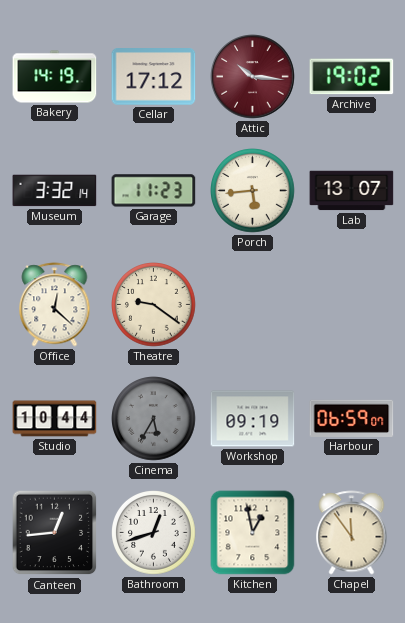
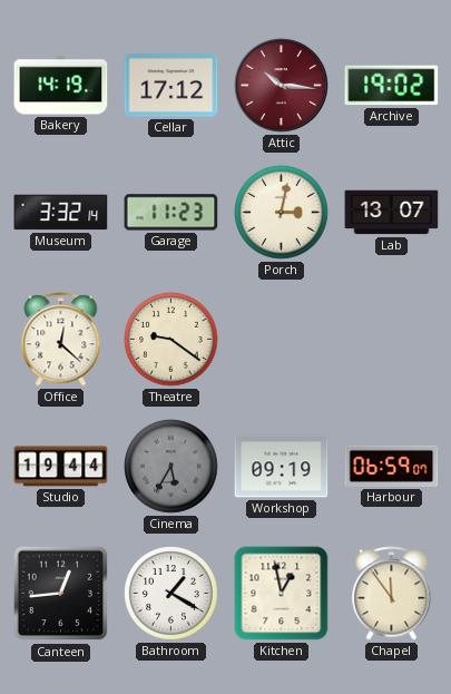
Porch: 5:44 -> 3:02 (282, 213)
Studio: 10:44 -> 19:44 (61, 467)
Bathroom: 12:42 -> 1:20 (171, 594)
